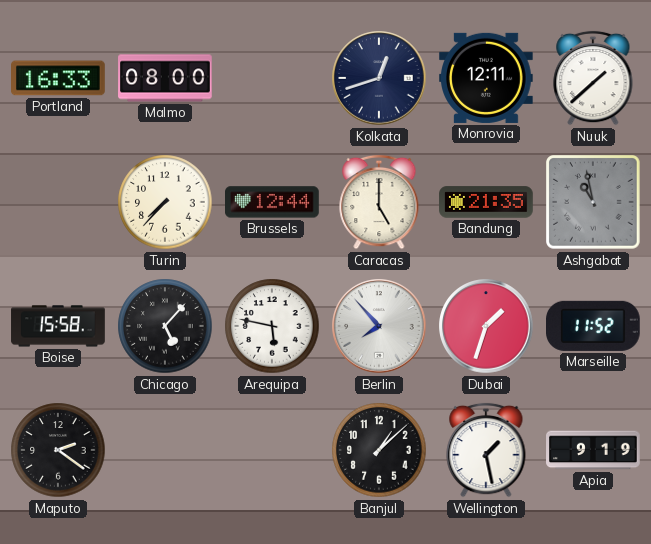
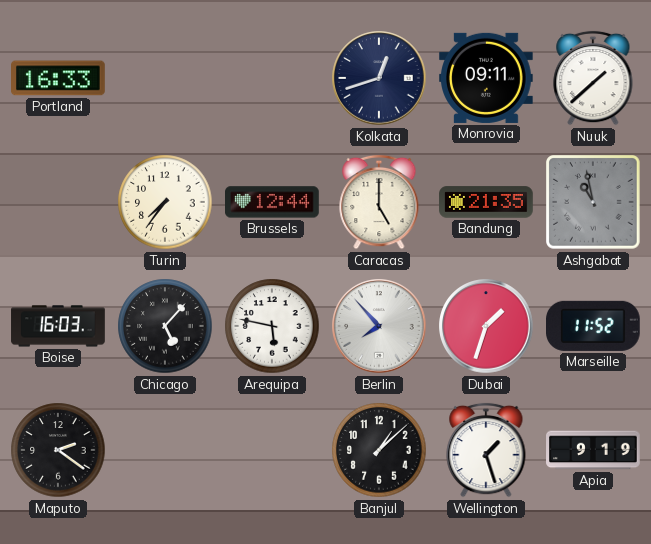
Malmo: 08:00 -> none (165, 78)
Monrovia: 12:11 -> 09:11 (487, 78)
Turin: 7:37 -> 7:36 (165, 202)
Boise: 15:58 -> 16:03 (58, 326)
Wellington: 1:28 -> 1:27 (486, 450)
